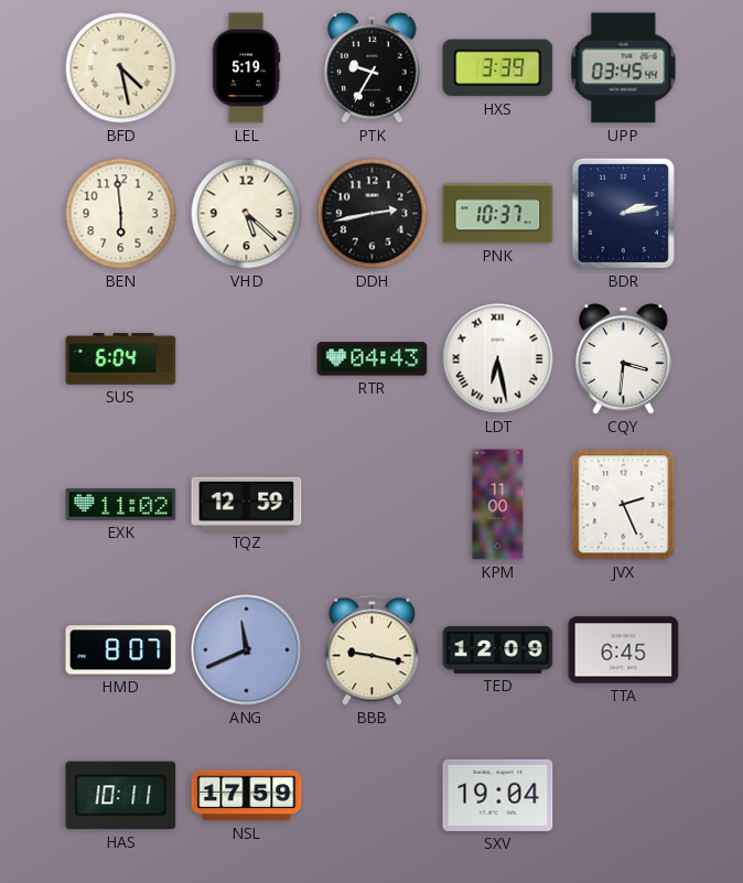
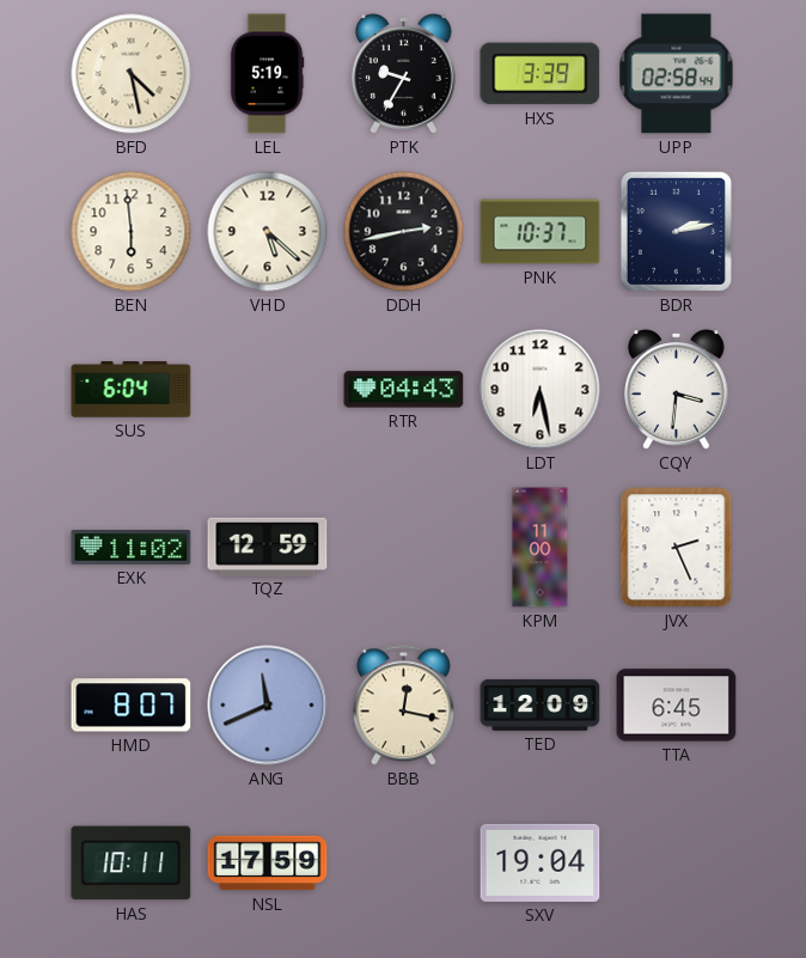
UPP: 03:45 -> 02:58 (677, 74)
LDT numerals: Roman -> Arabic (541, 390)
BBB: 9:17 -> 12:17 (403, 706)
